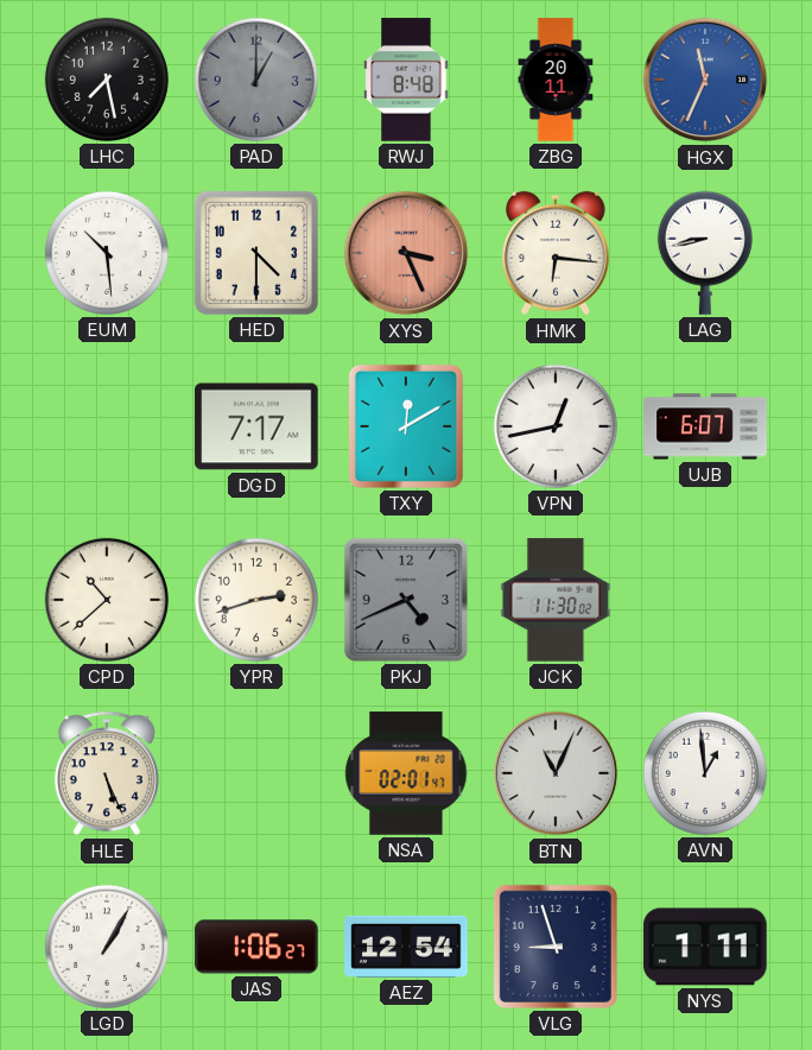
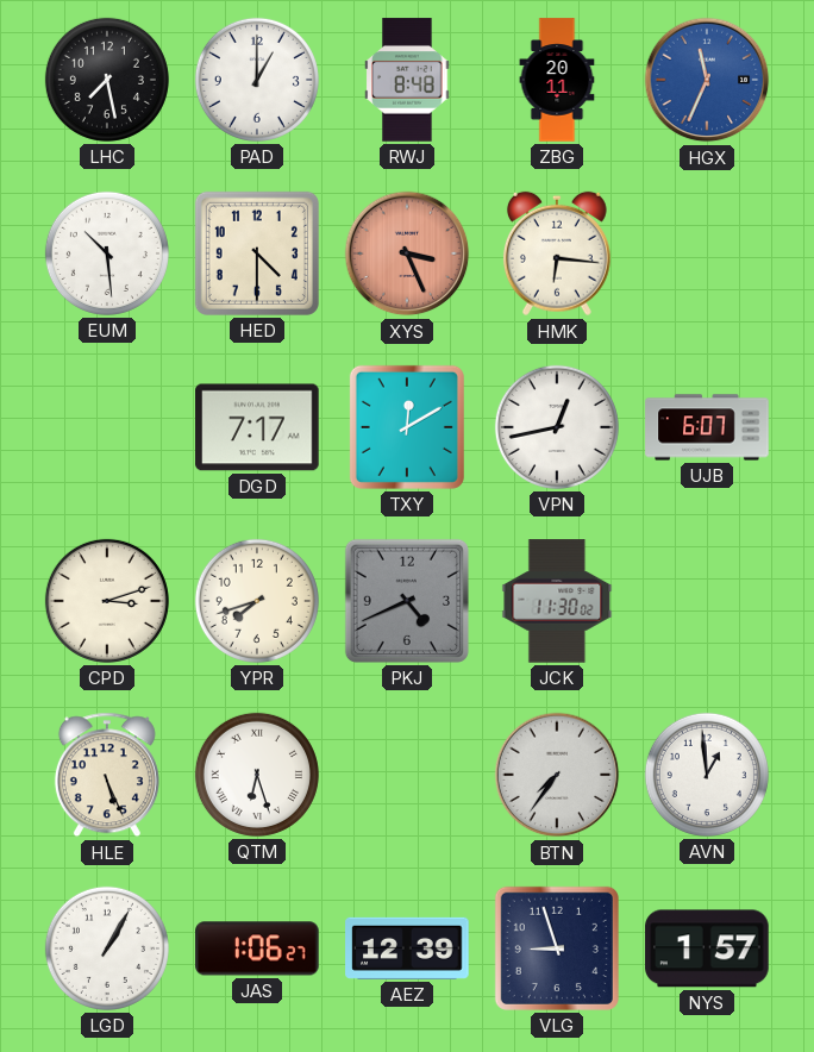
PAD dial: grey -> white (257, 80)
LAG: 8:43 -> none (705, 253)
CPD: 10:38 -> 3:12 (107, 601)
YPR: 2:42 -> 7:42 (257, 601)
QTM: none -> 6:27 (257, 775)
NSA: 02:01 -> none (406, 773)
BTN: 11:04 -> 7:36 (557, 775)
AEZ: 12:54 -> 12:39 (407, 948)
NYS: 1:11 -> 1:57 (707, 948)
